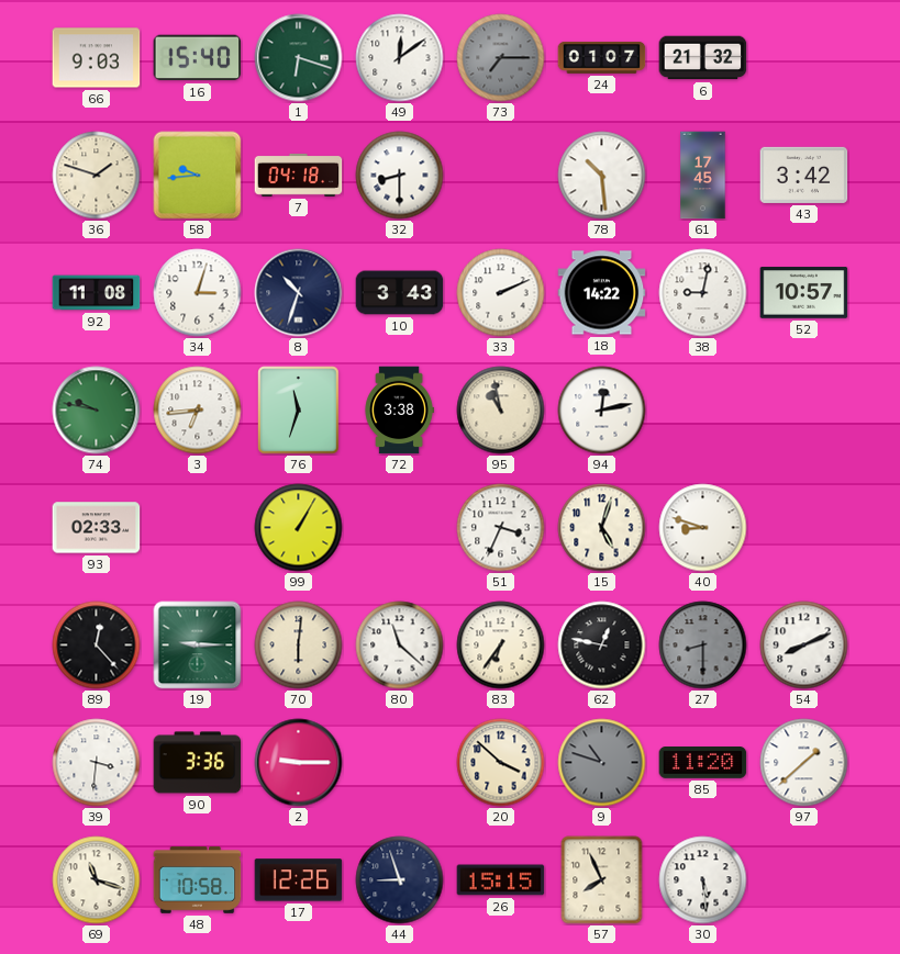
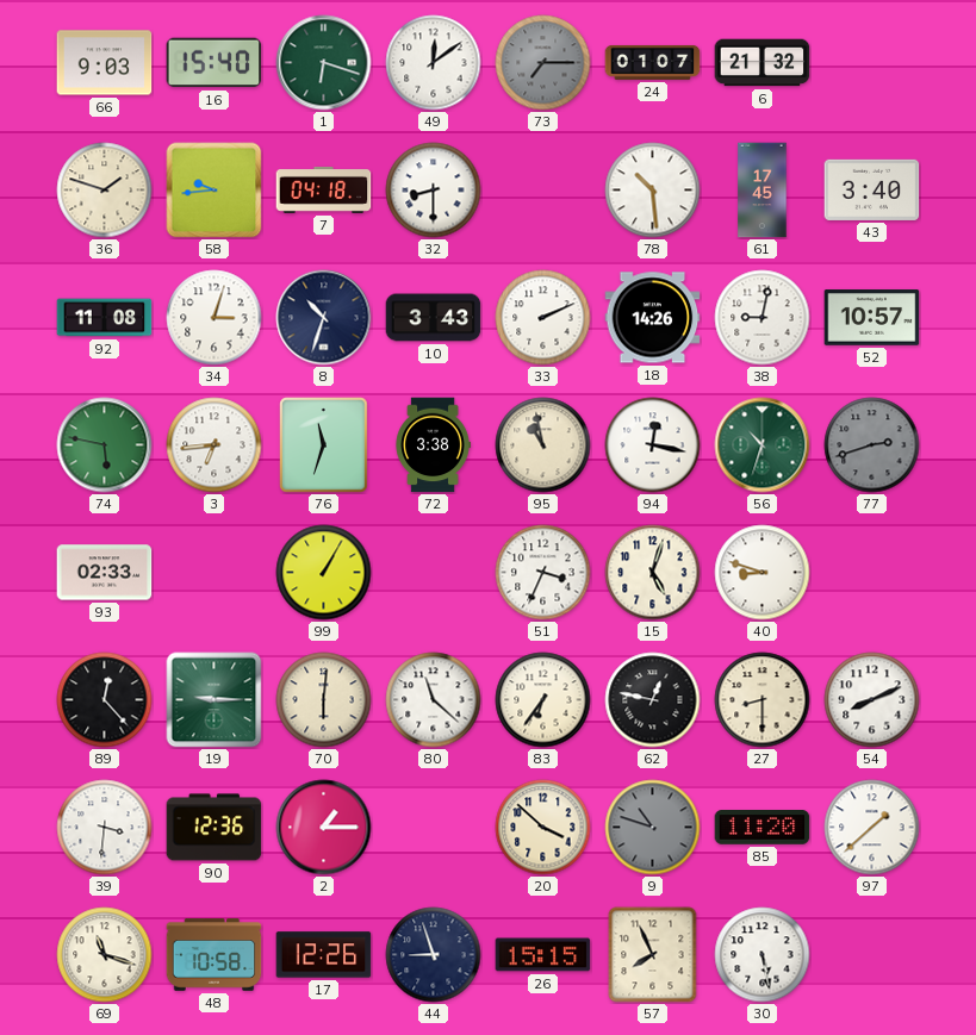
43: 3:42 -> 3:40 (872, 189)
18: 14:22 -> 14:26 (653, 318)
74: 9:47 -> 5:47 (105, 445)
94: 12:13 -> 12:17 (653, 445)
56: none -> 10:33 (763, 445)
77: none -> 2:42 (872, 445)
27 dial: grey -> cream (763, 700)
90: 3:36 -> 12:36 (215, 828)
2: 9:15 -> 1:15 (324, 828)
30: 5:29 -> 5:28 (763, 955)
